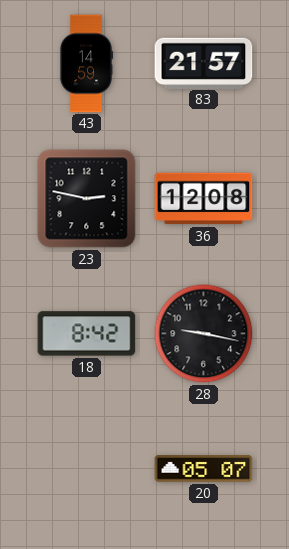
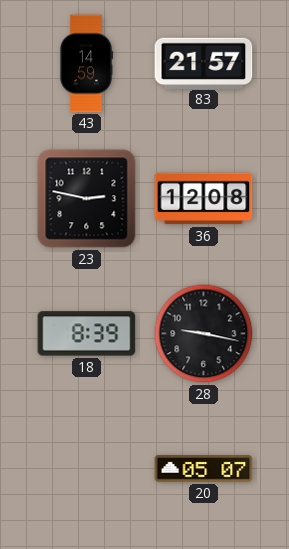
18: 8:42 -> 8:39 (87, 334)
